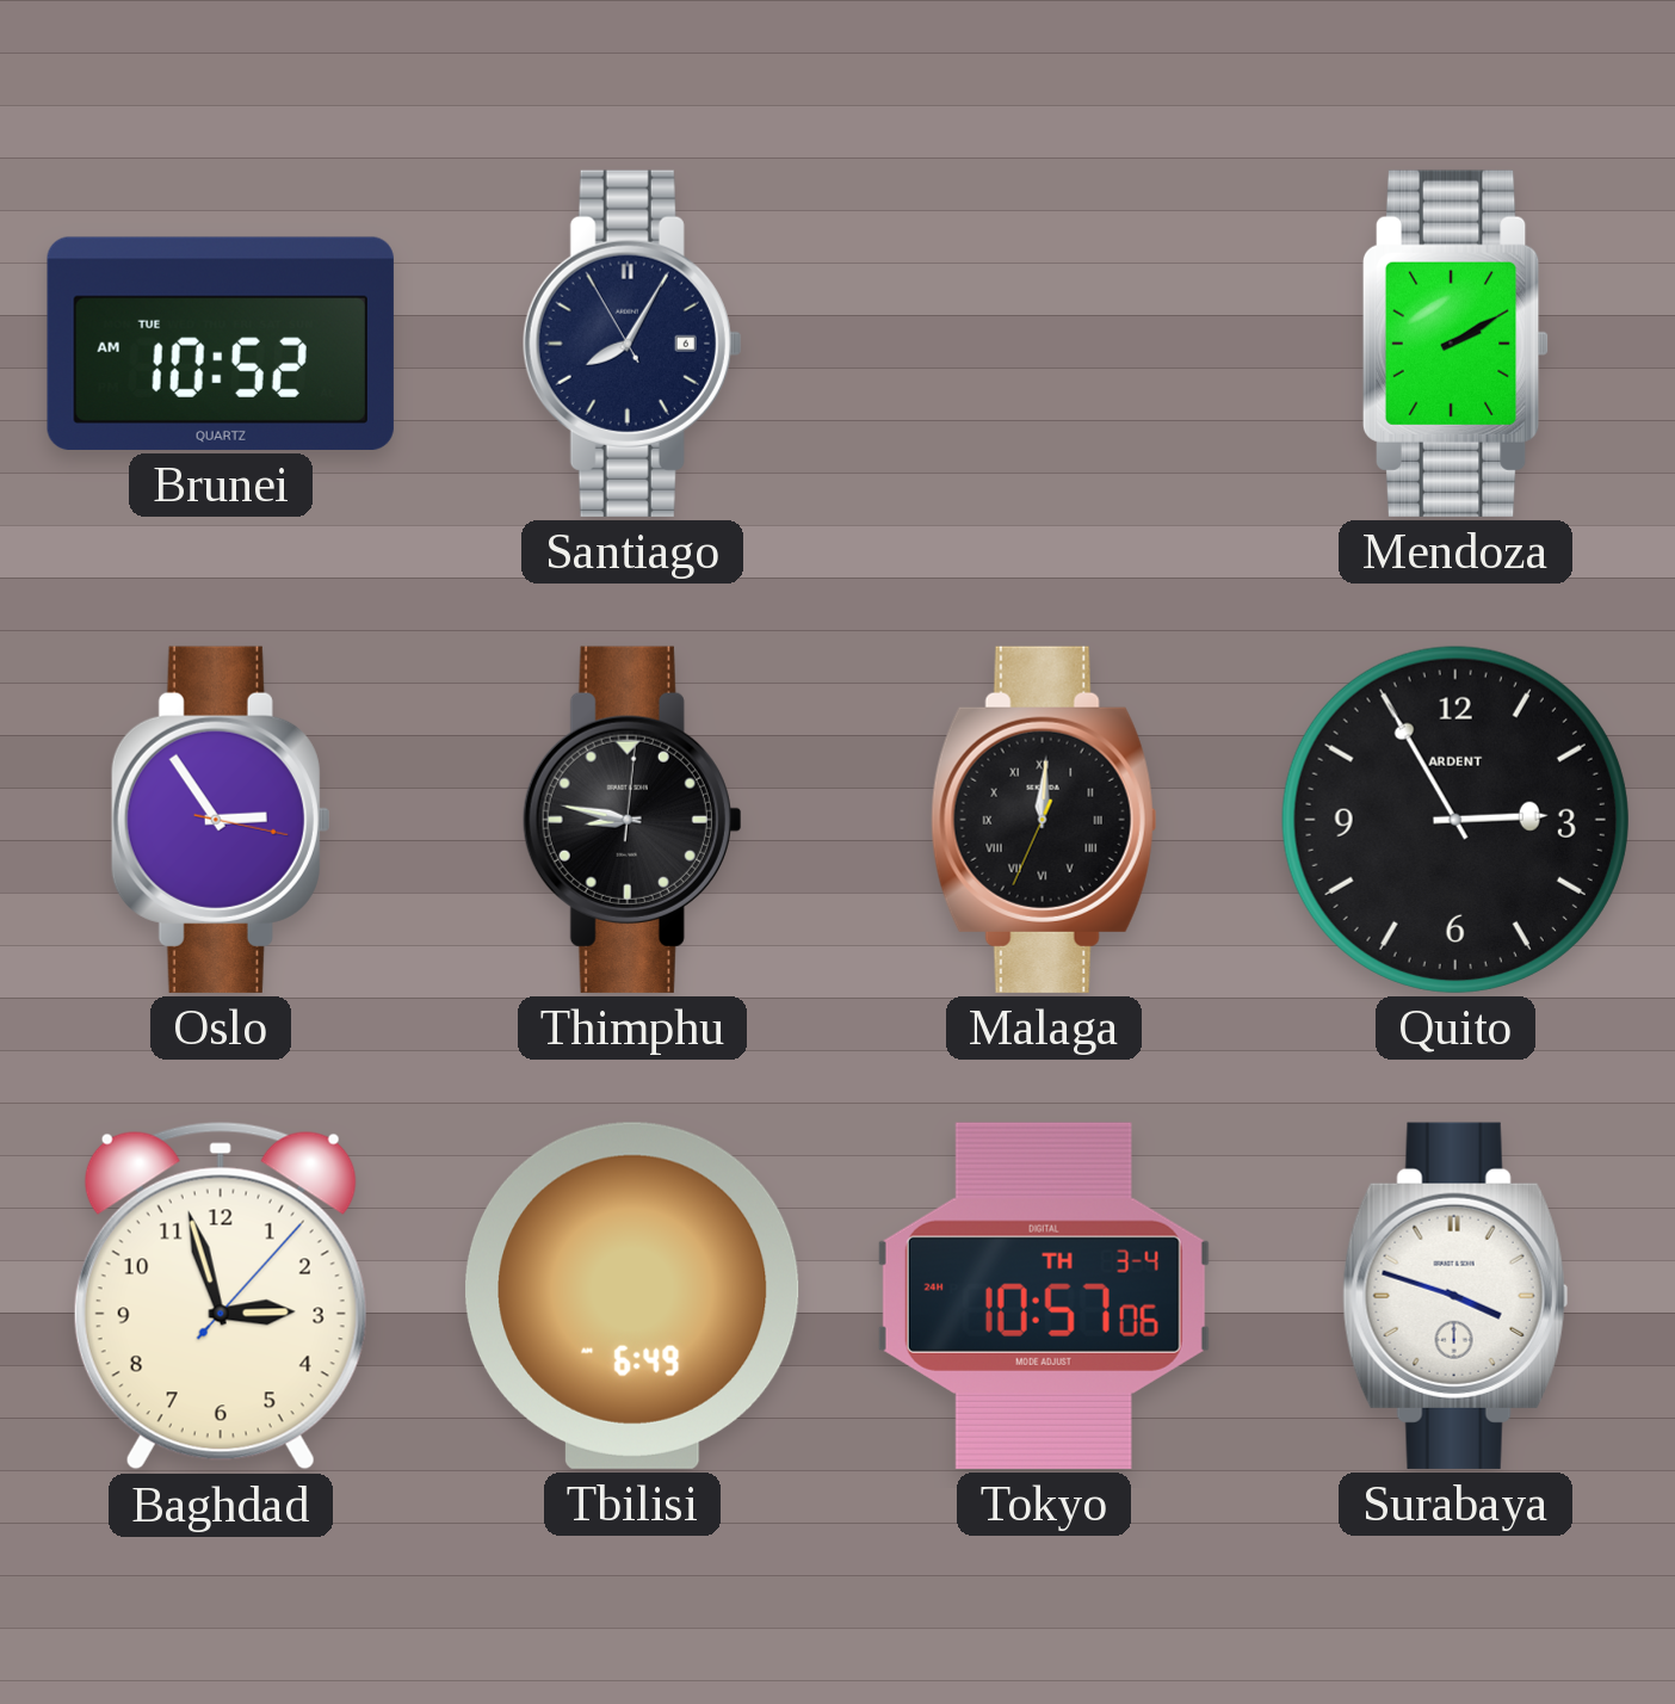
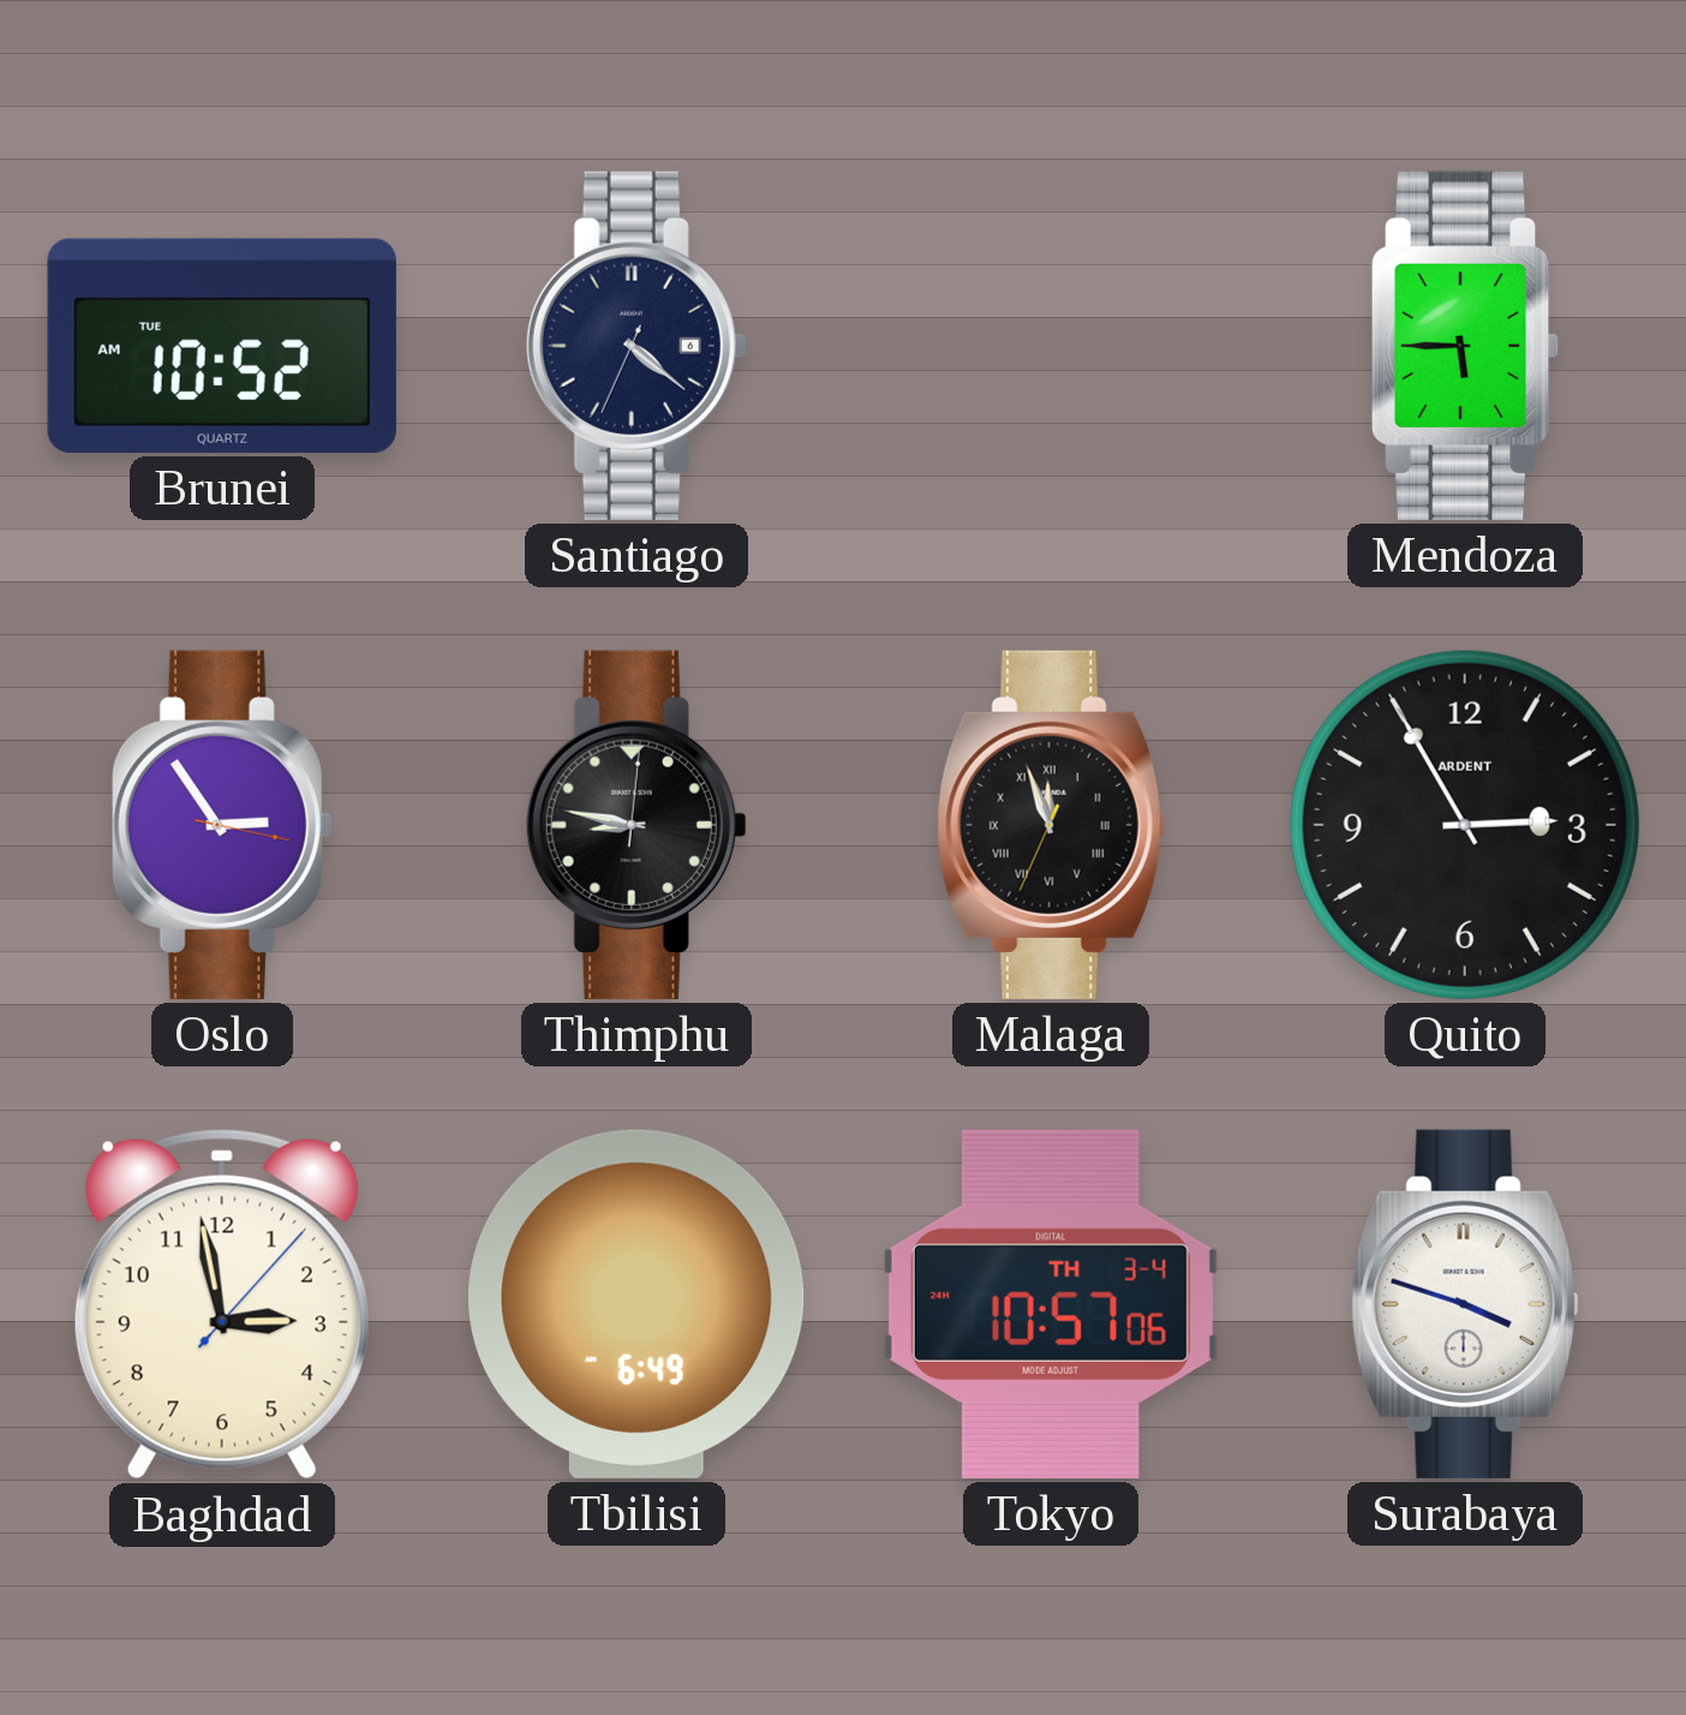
Santiago: 8:04 -> 4:21 (636, 346)
Mendoza: 2:10 -> 5:45 (1465, 346)
Malaga: 12:00 -> 11:56 (1051, 825)
Baghdad: 2:57 -> 2:58 (222, 1304)
